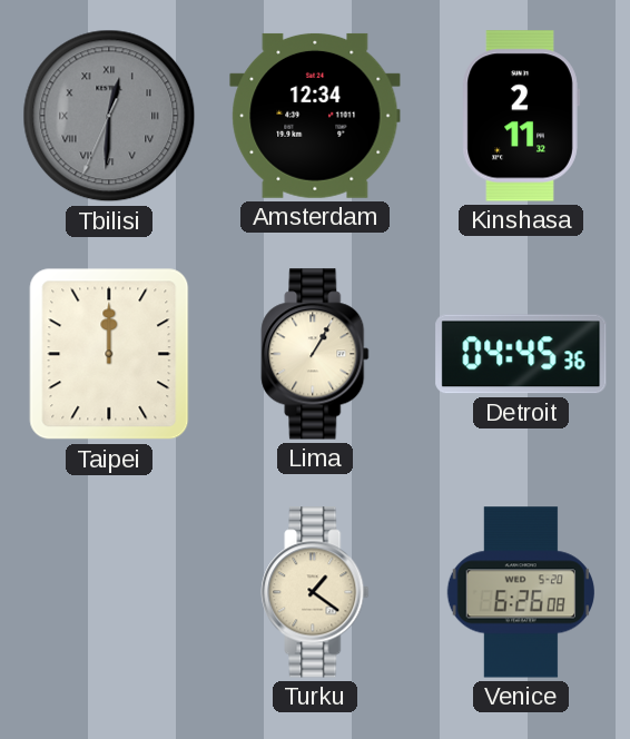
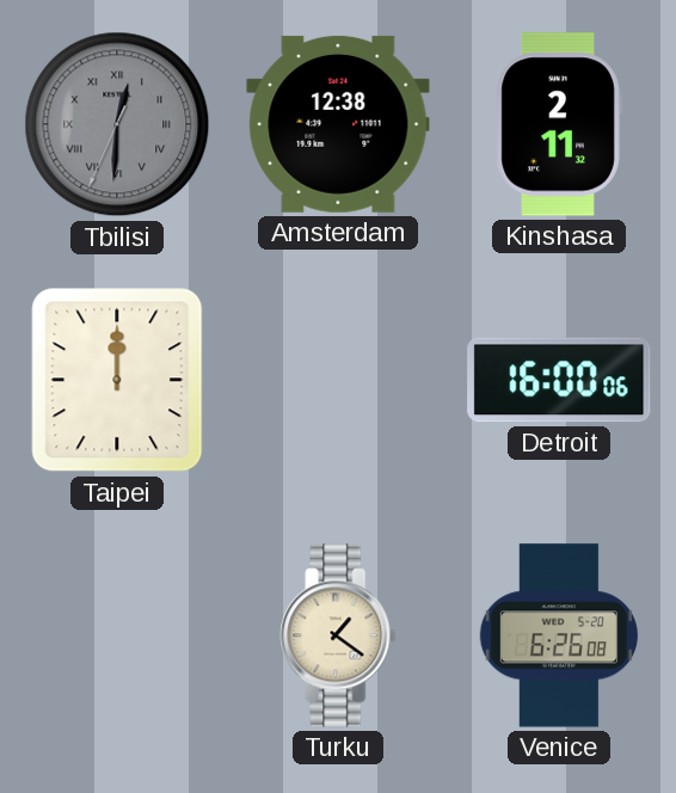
Amsterdam: 12:34 -> 12:38 (338, 124)
Lima: 1:05 -> none (315, 354)
Detroit: 04:45 -> 16:00 (559, 380)
